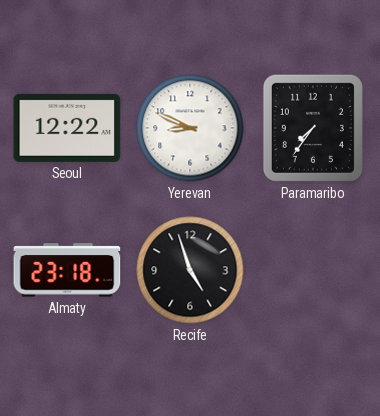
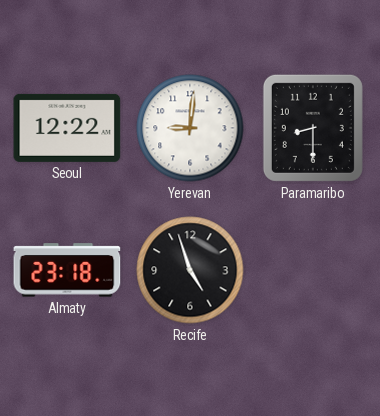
Yerevan: 8:49 -> 9:01 (190, 128)
Paramaribo: 7:36 -> 8:30 (313, 128)
